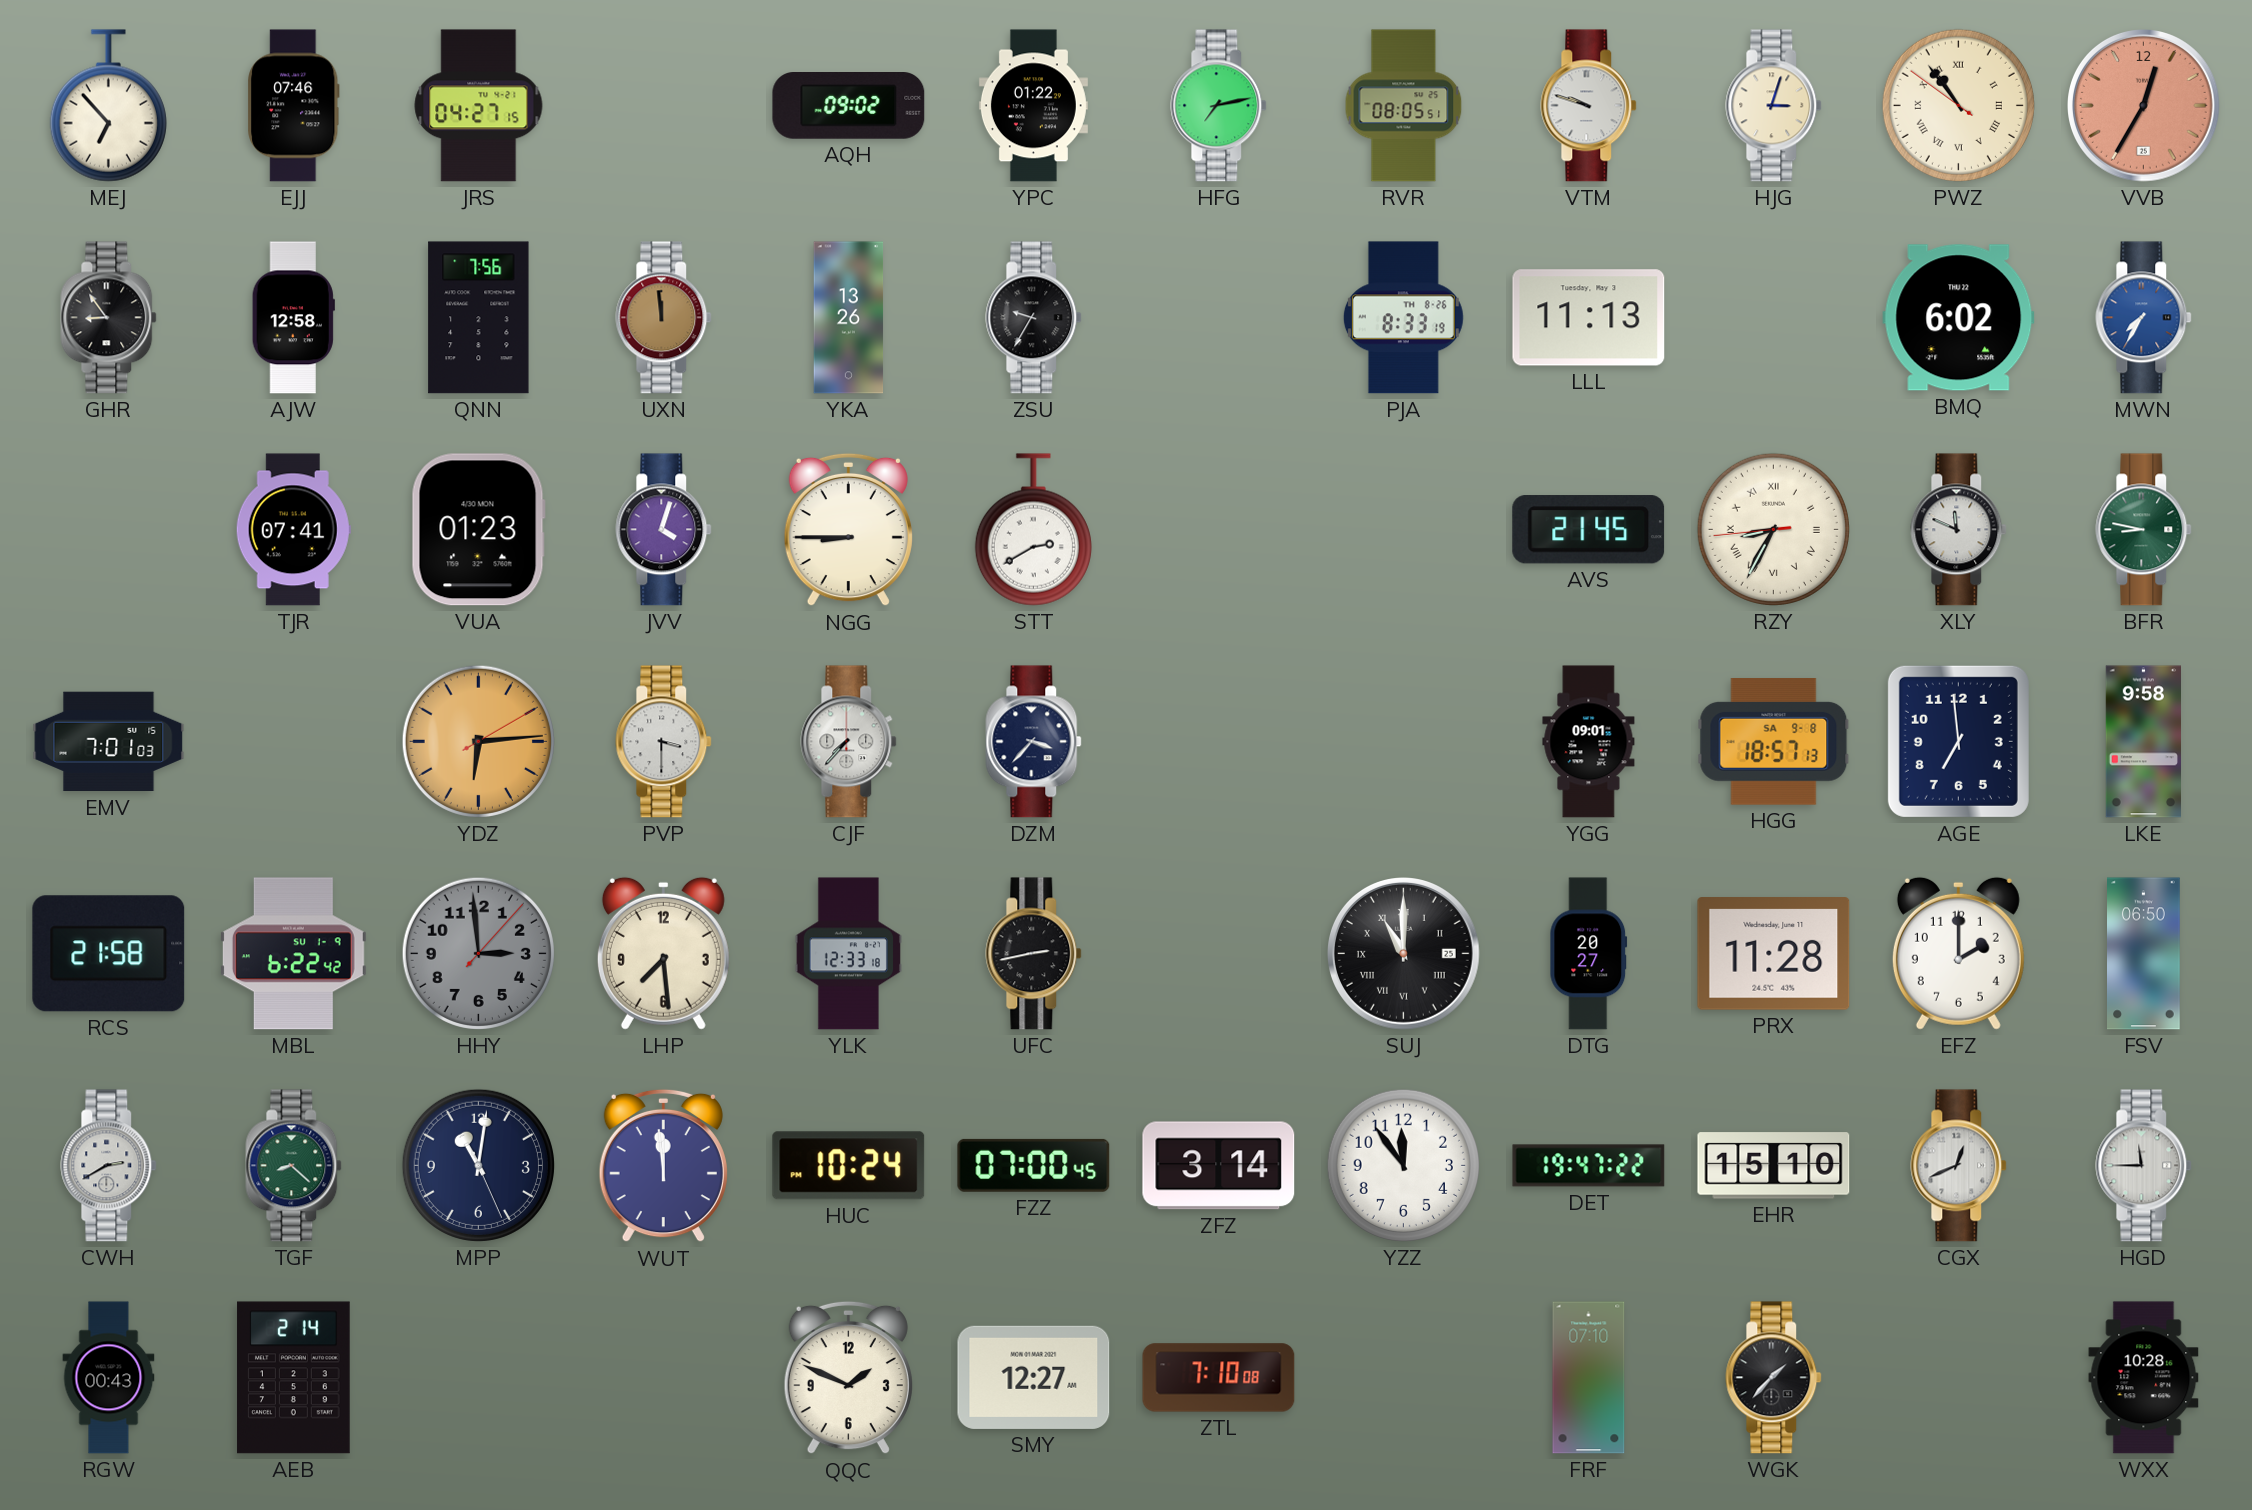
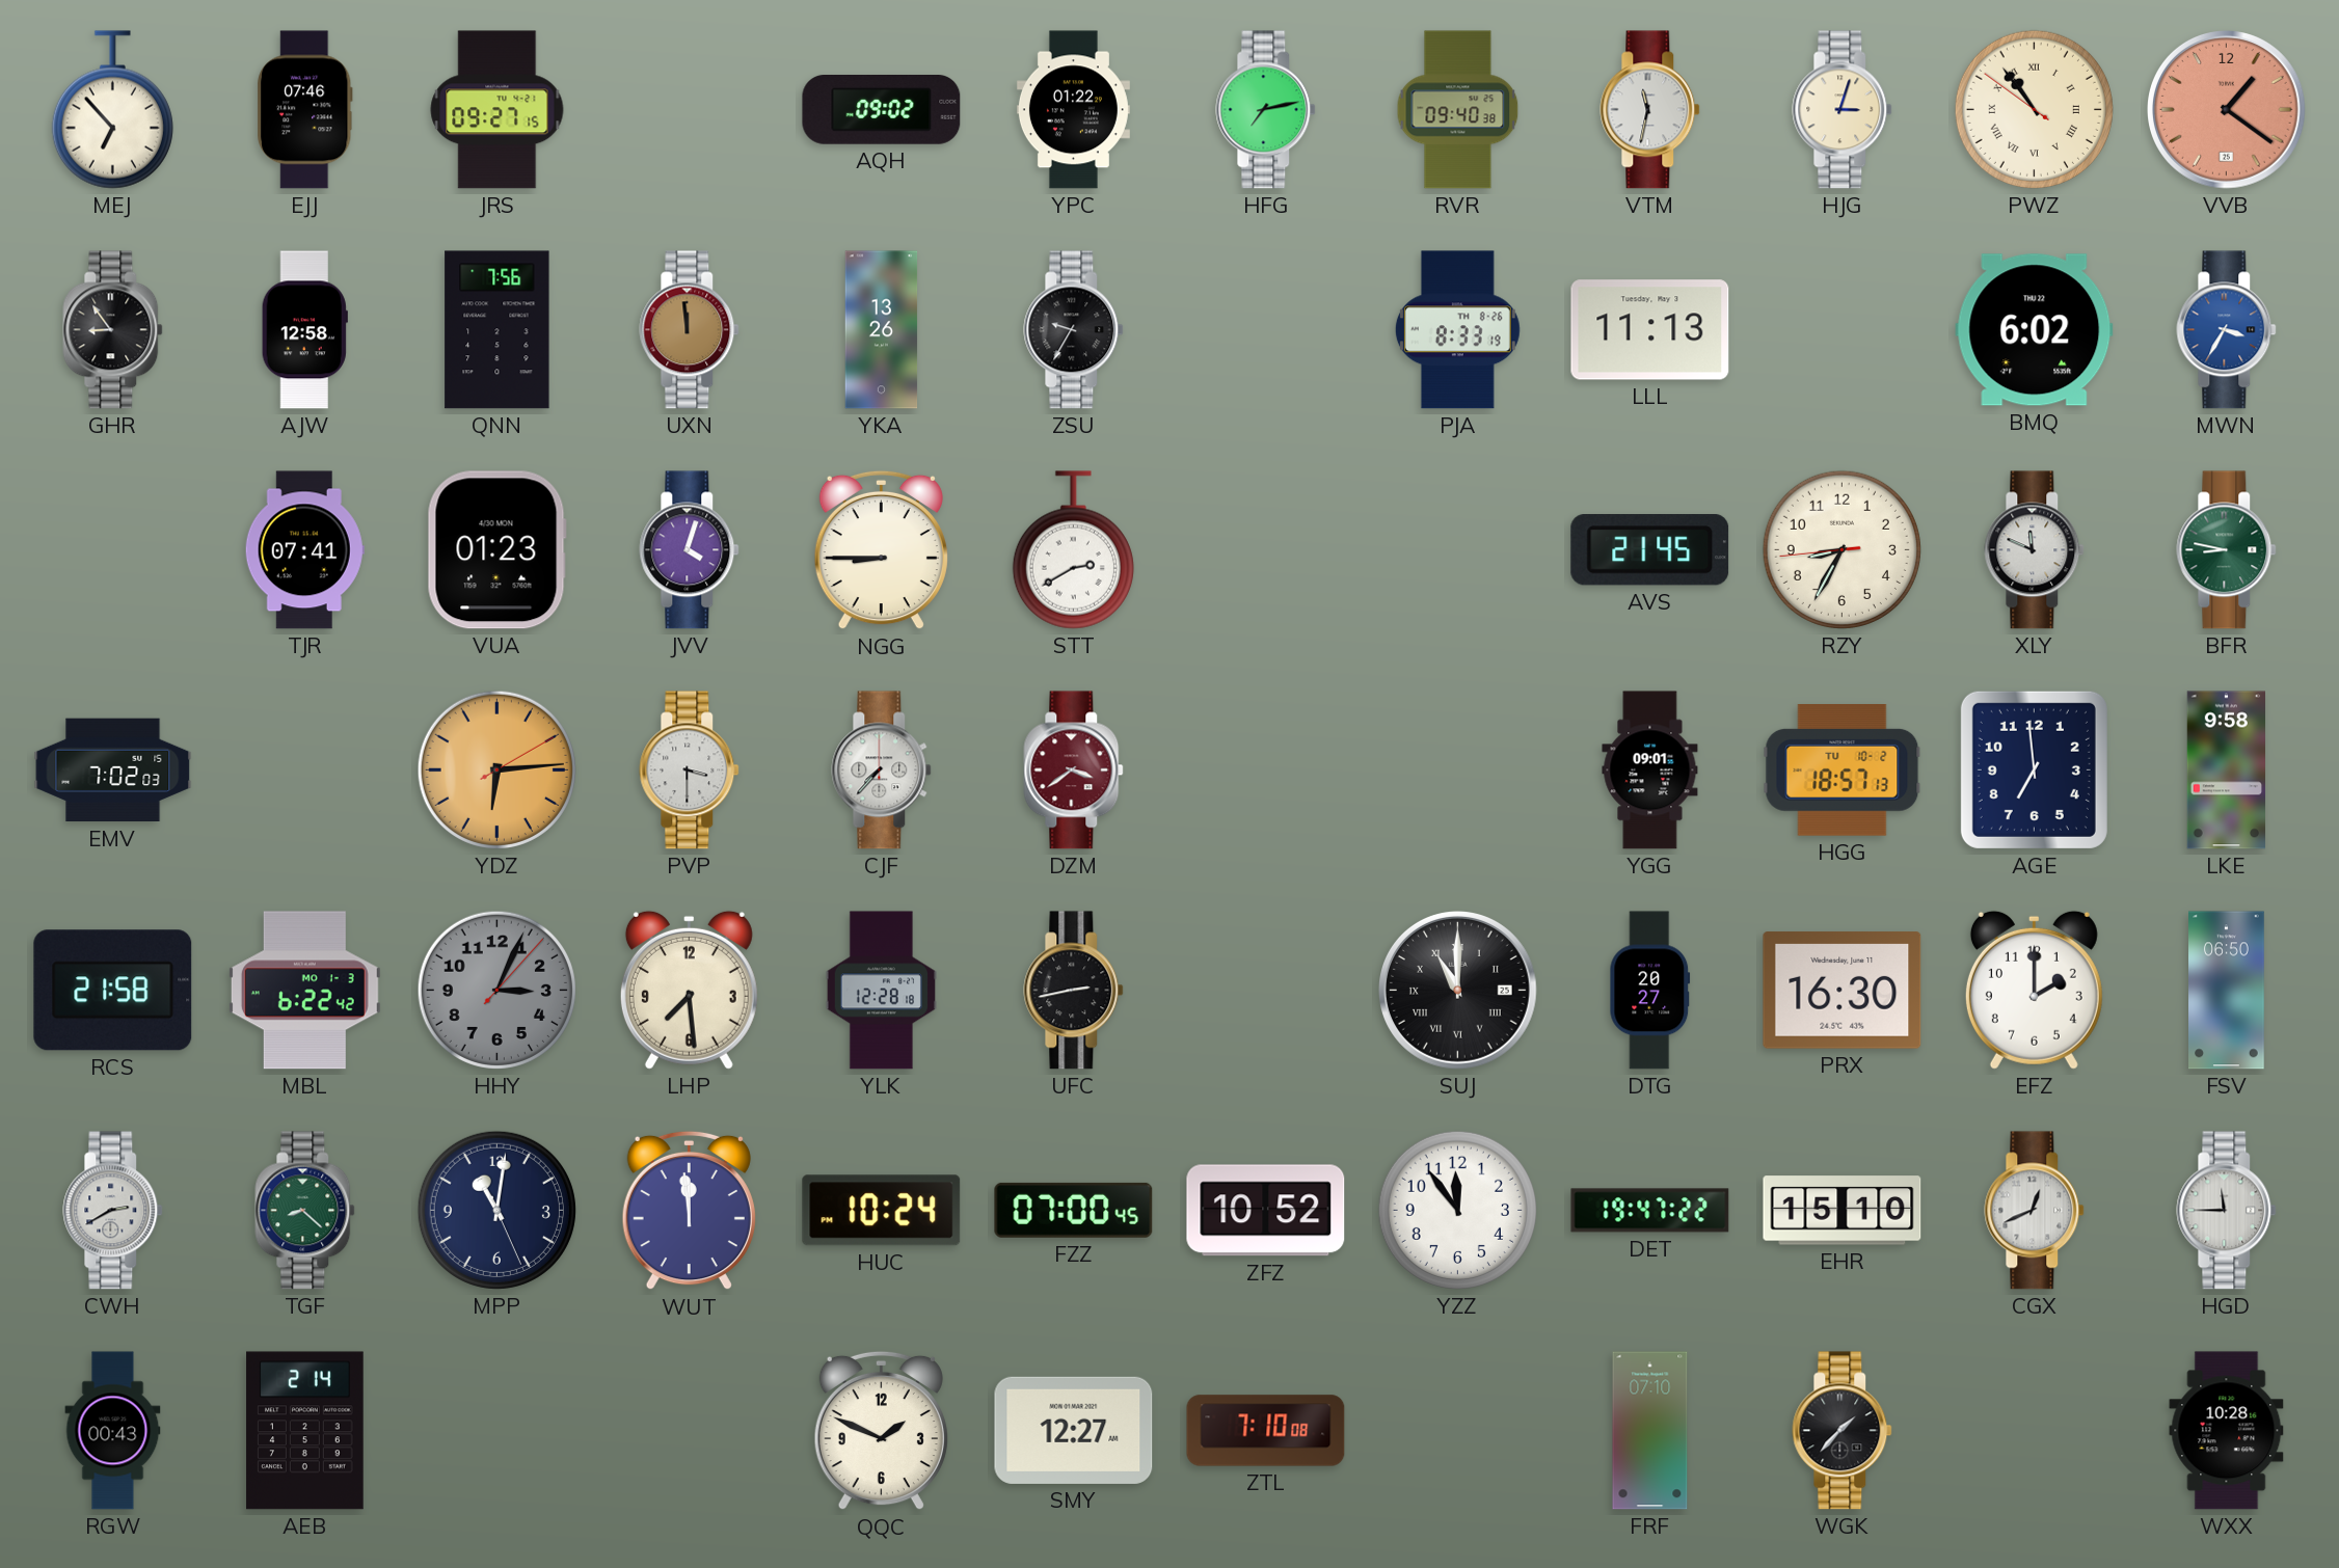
JRS: 04:27 -> 09:27 (498, 110)
RVR: 08:05 -> 09:40 (1458, 110)
VTM: 9:48 -> 11:32 (1650, 110)
VVB: 12:35 -> 1:21 (2227, 110)
MWN: 7:35 -> 3:35 (2227, 330)
RZY numerals: Roman -> Arabic (1841, 549)
EMV: 7:01 -> 7:02 (113, 771)
DZM: 3:37 -> 3:39 (1074, 771)
DZM dial: navy -> burgundy (1074, 771)
HGG date: SA 9-8 -> TU 10-2 (1843, 771)
MBL date: SU 1-9 -> MO 1-3 (304, 991)
HHY: 2:59 -> 3:04 (496, 990)
YLK: 12:33 -> 12:28 (881, 991)
PRX: 11:28 -> 16:30 (1843, 991)
ZFZ: 3:14 -> 10:52 (1266, 1211)
